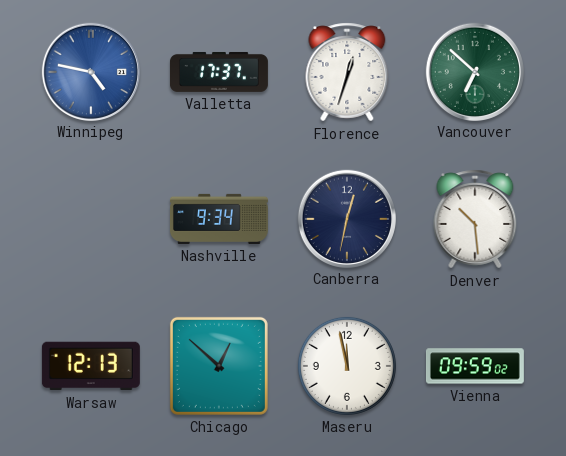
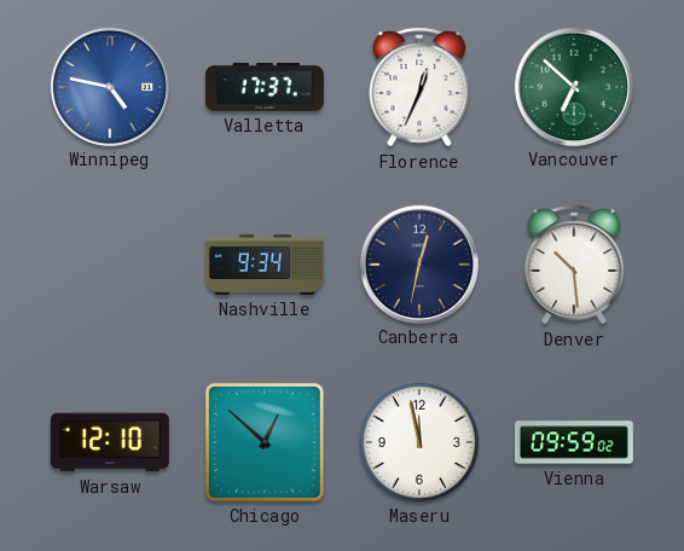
Florence: 12:33 -> 12:34 (419, 87)
Warsaw: 12:13 -> 12:10 (110, 442)
